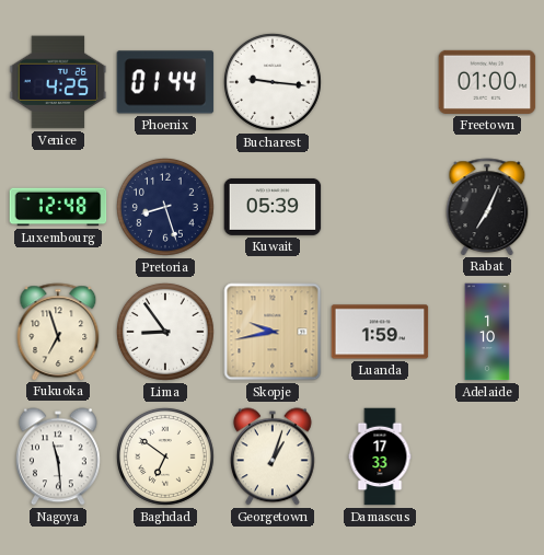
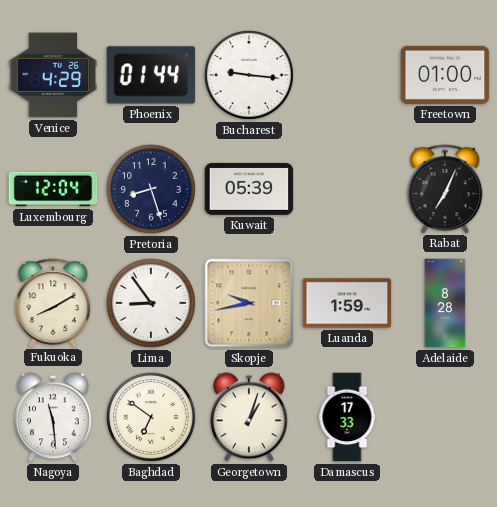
Venice: 4:25 -> 4:29 (53, 75)
Luxembourg: 12:48 -> 12:04 (53, 189)
Fukuoka: 6:57 -> 8:10 (53, 303)
Adelaide: 1:10 -> 8:28 (445, 303)
